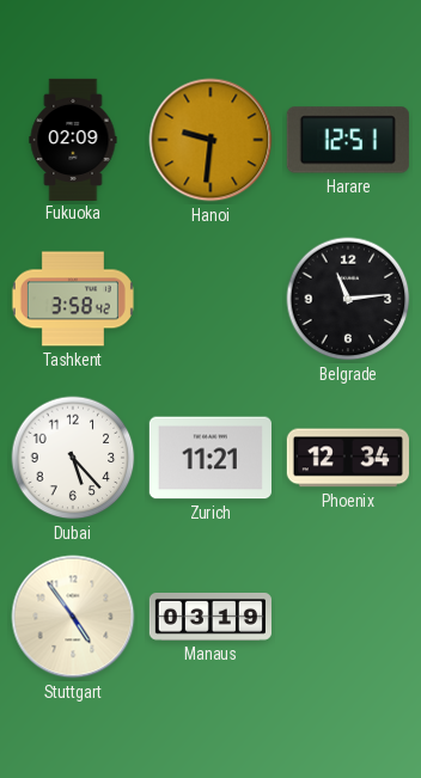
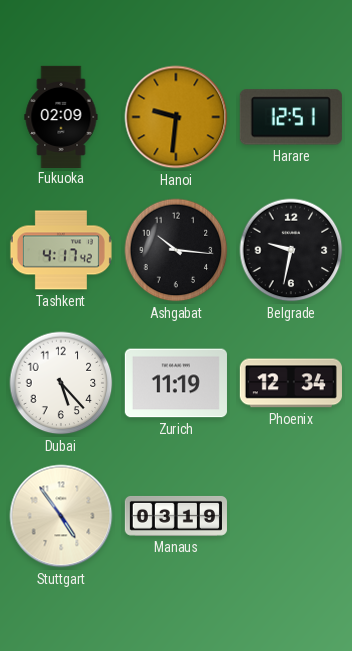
Tashkent: 3:58 -> 4:17 (61, 250)
Ashgabat: none -> 10:16 (176, 250)
Belgrade: 11:14 -> 9:32 (291, 250)
Zurich: 11:21 -> 11:19 (176, 383)
